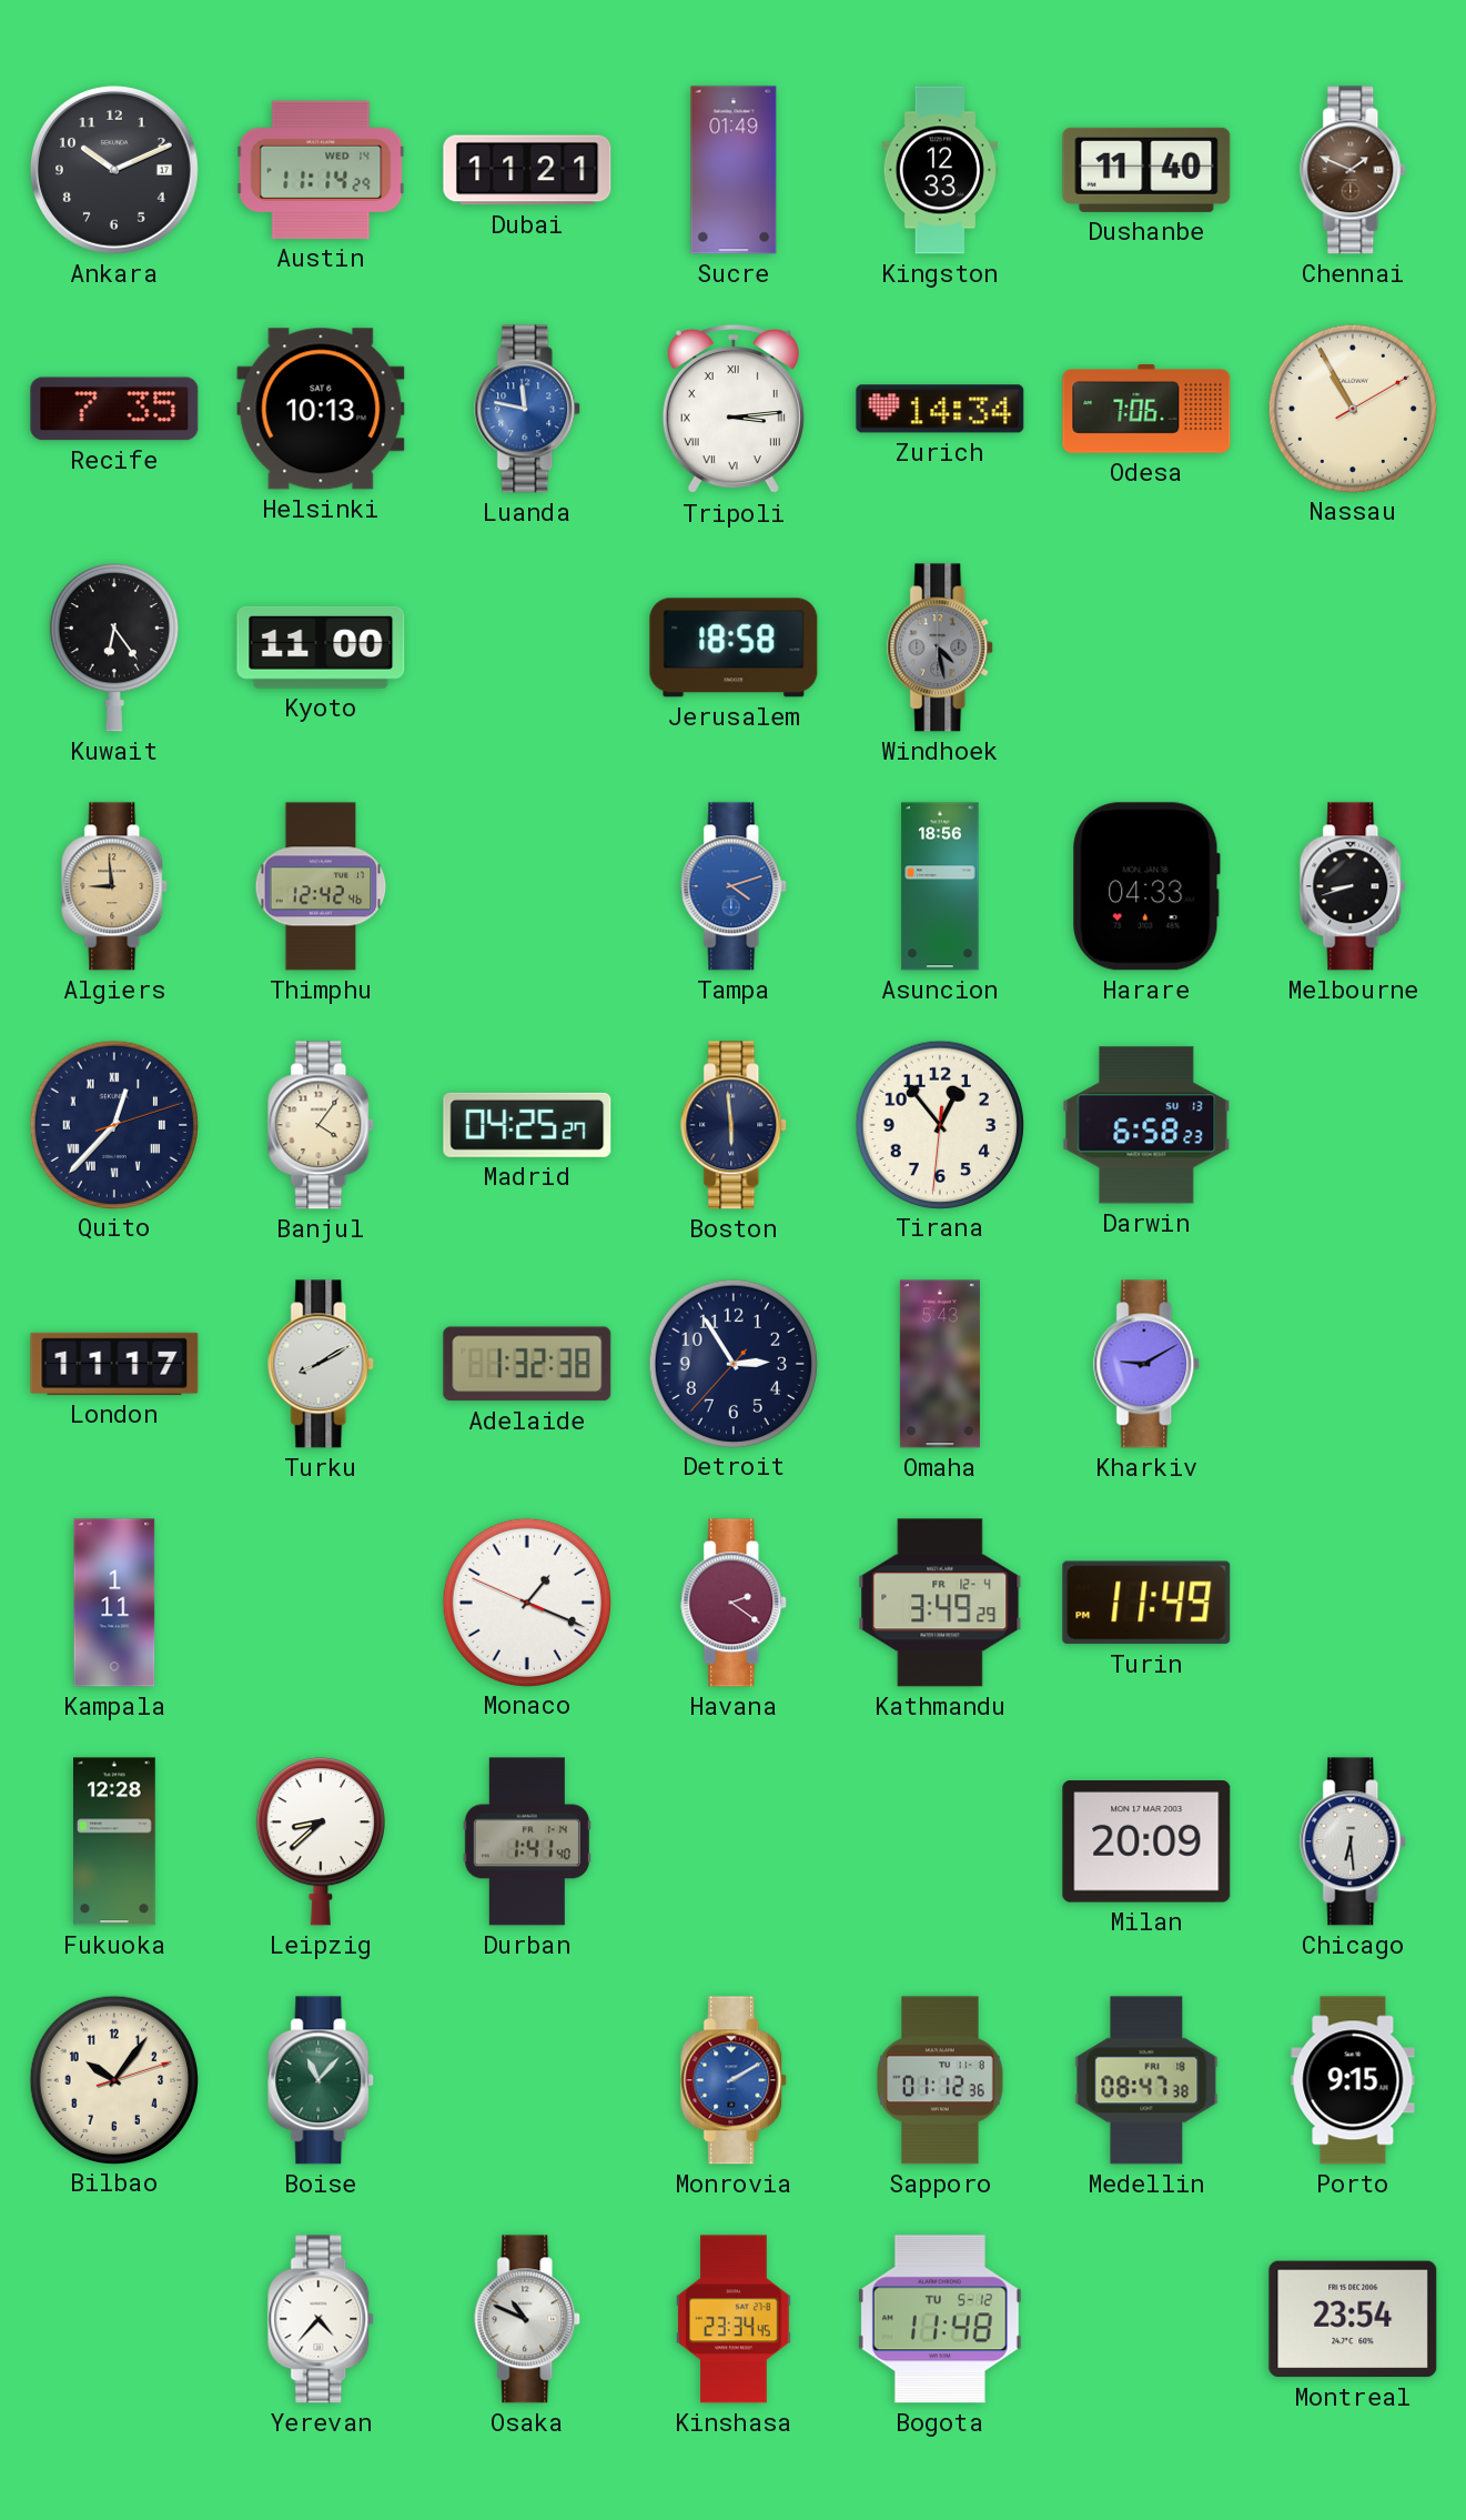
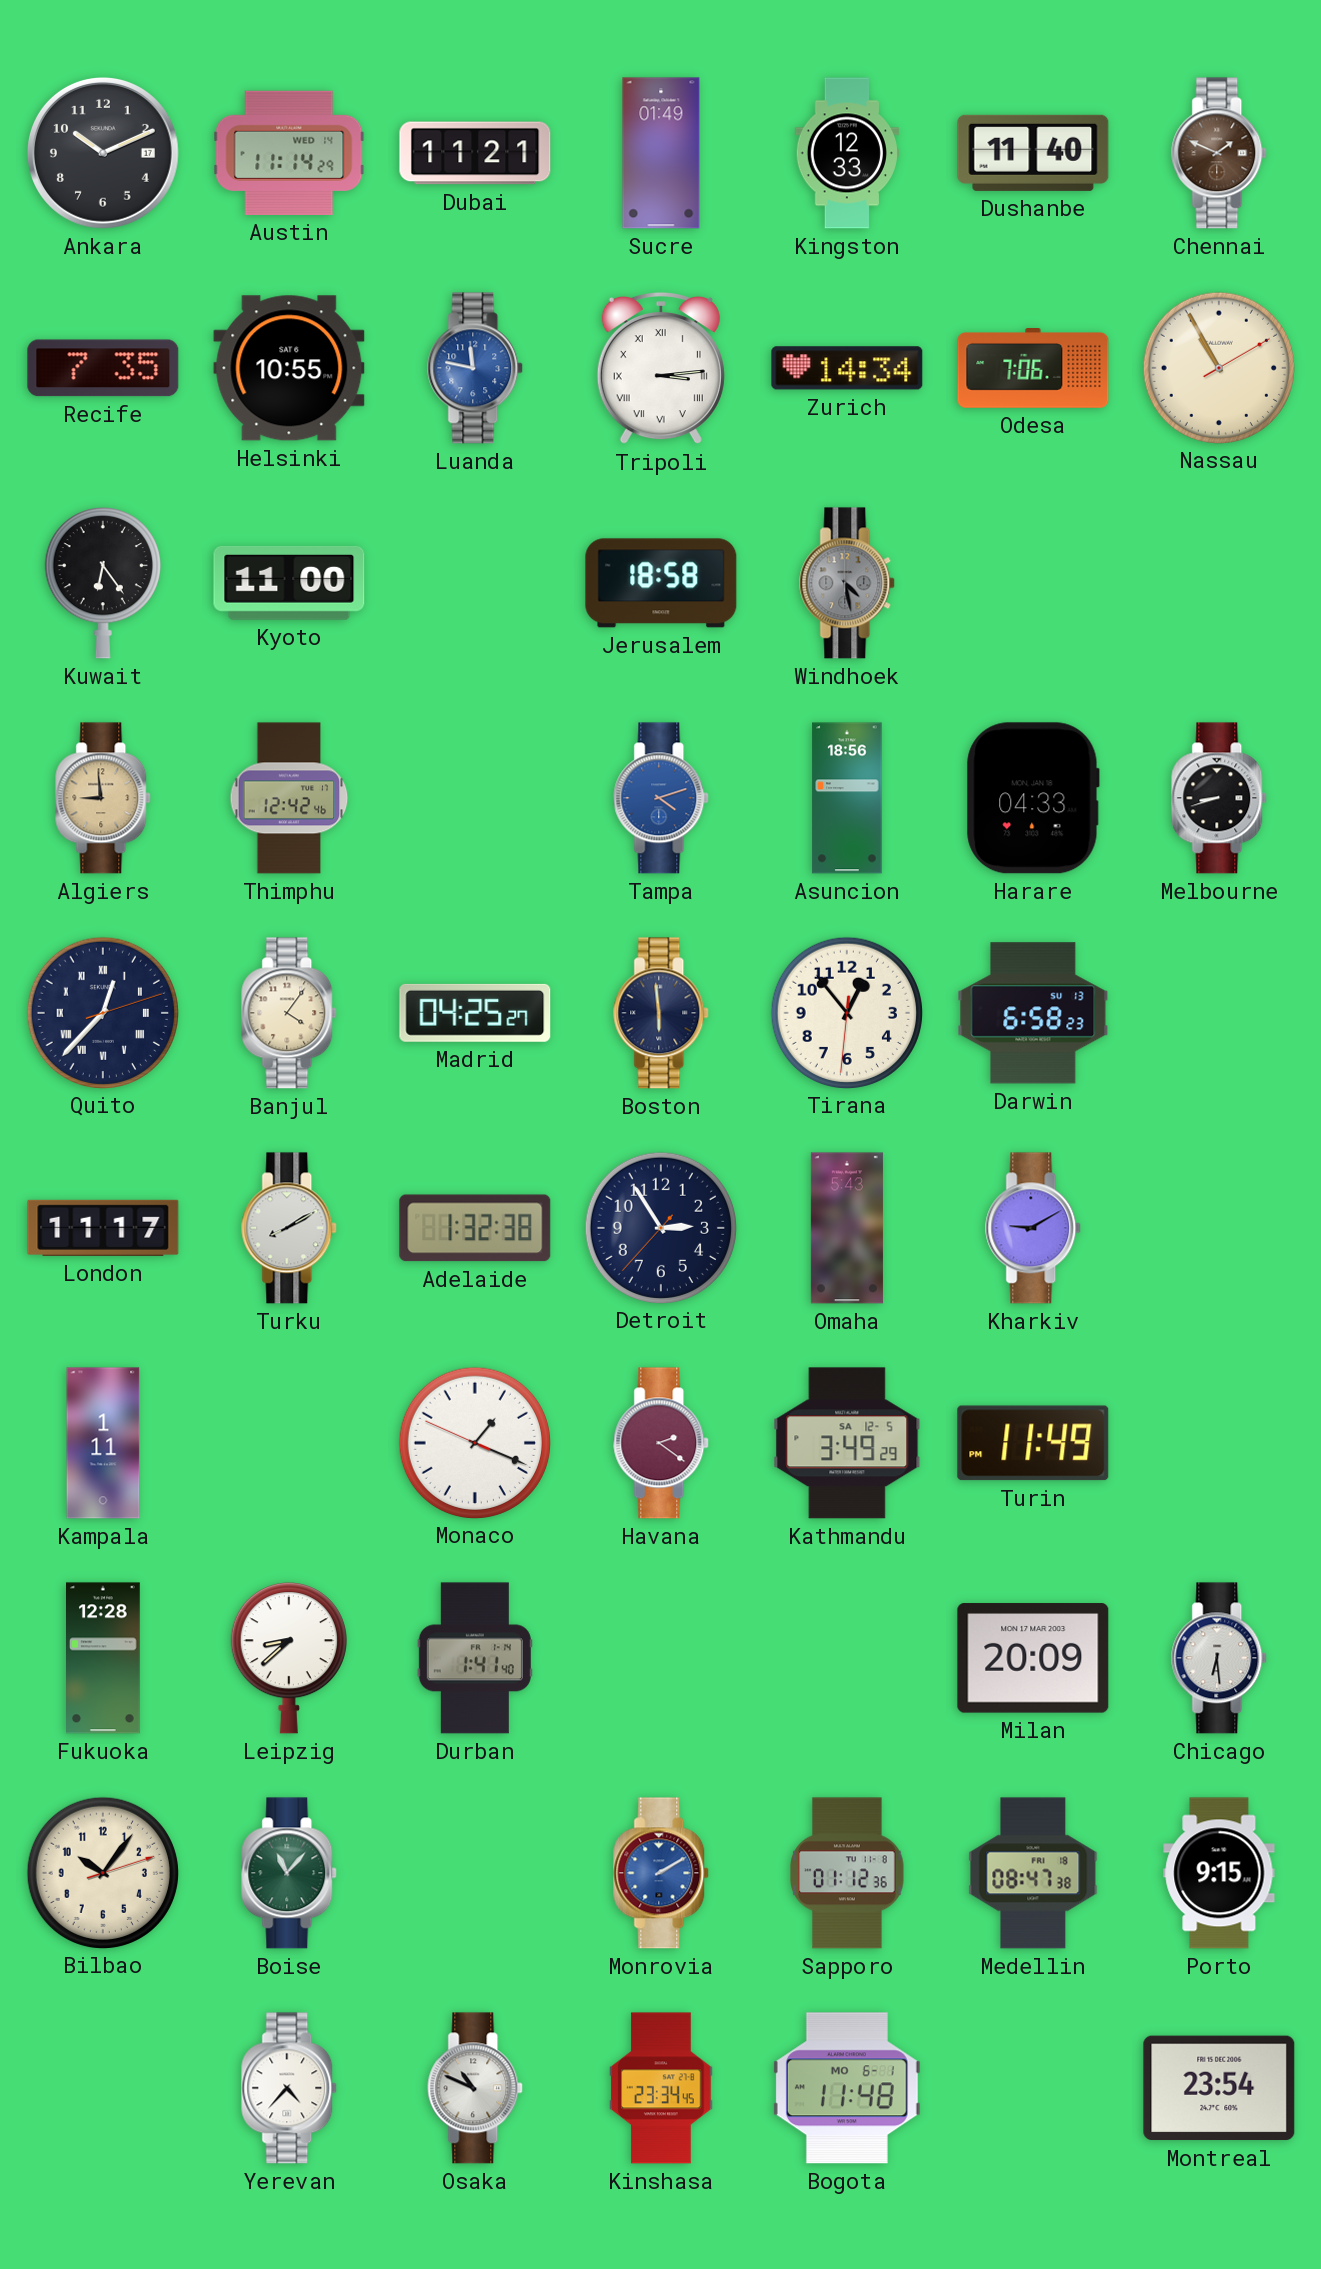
Helsinki: 10:13 -> 10:55 (289, 368)
Kathmandu date: FR 12-4 -> SA 12-5 (847, 1443)
Bogota date: TU 5-12 -> MO 6-1 (847, 2088)
